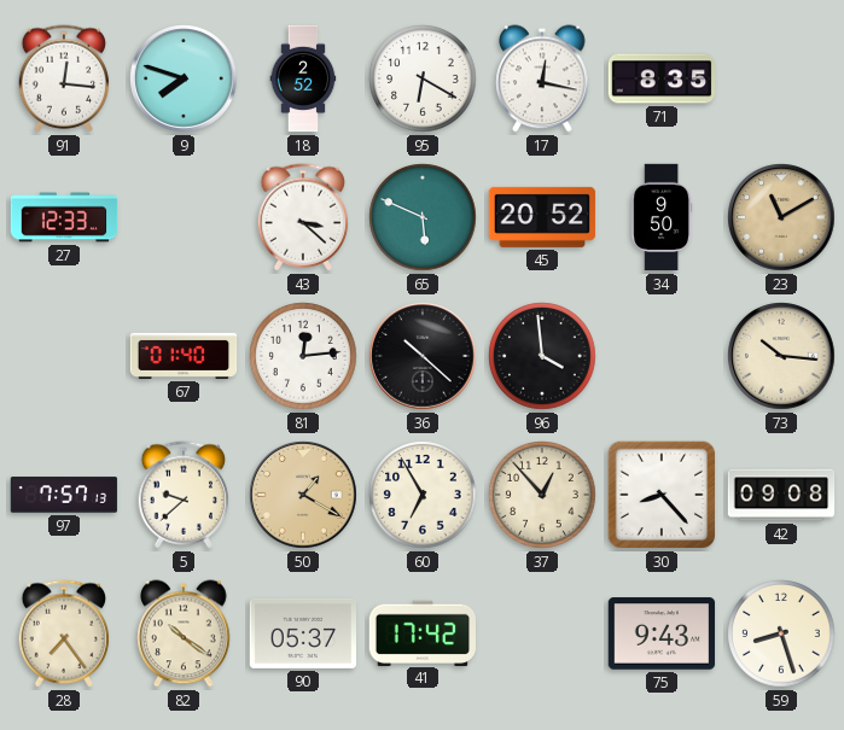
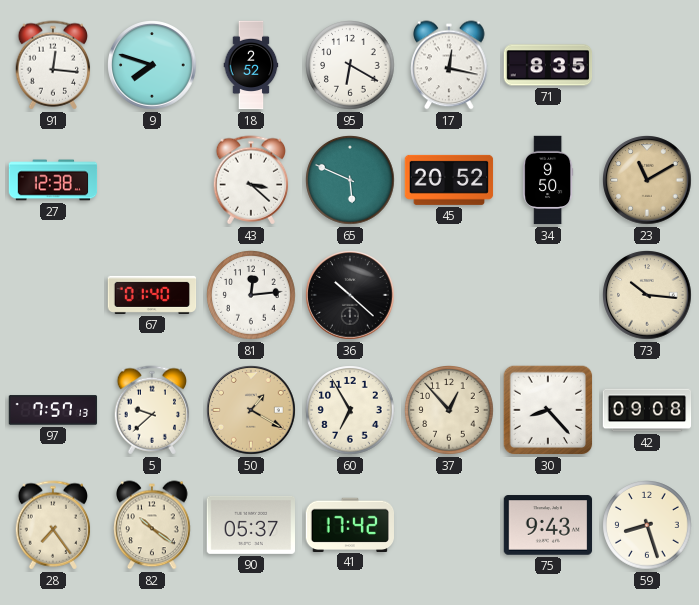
27: 12:33 -> 12:38 (53, 180)
96: 3:59 -> none (542, 356)
